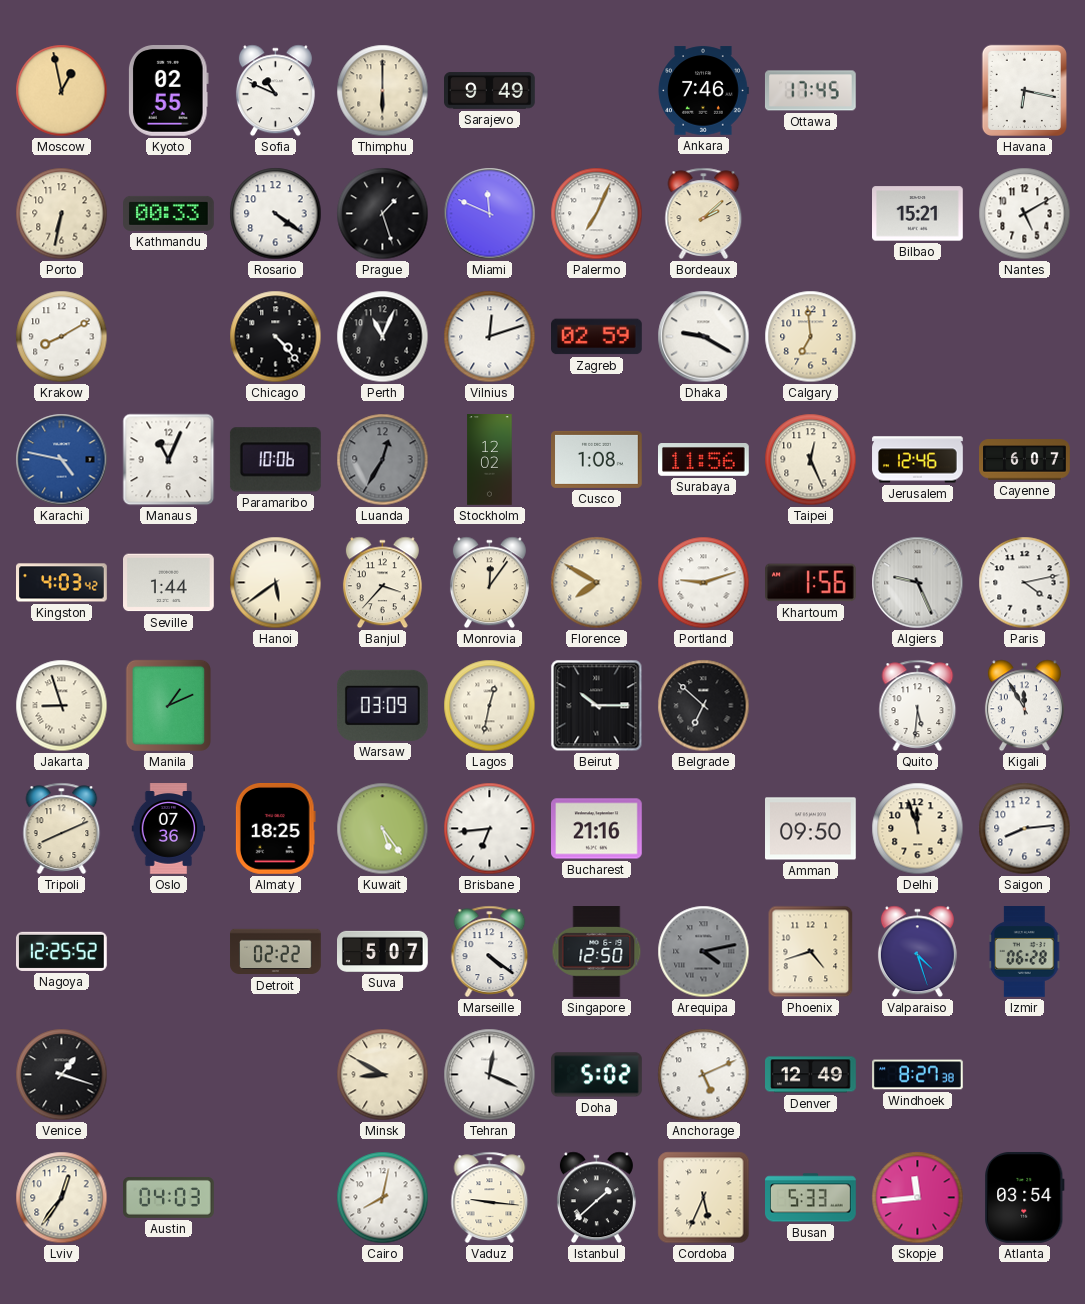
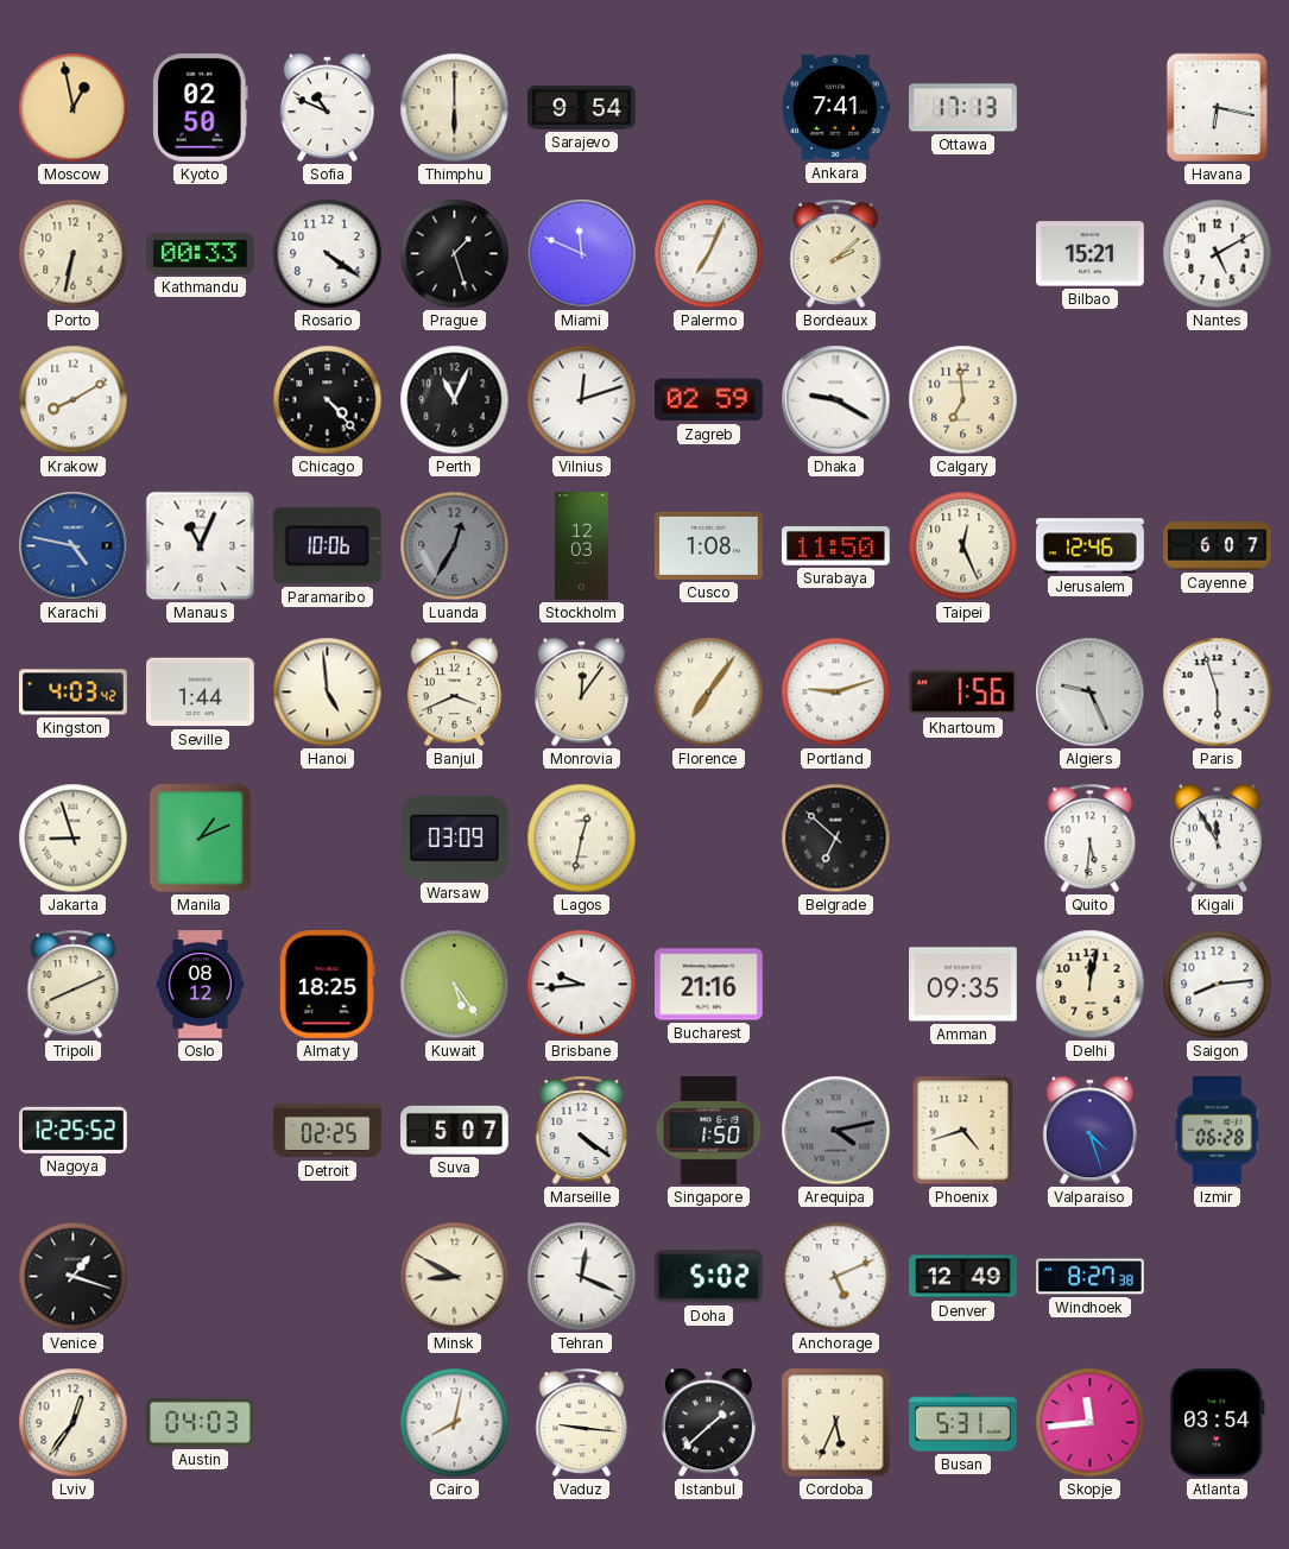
Kyoto: 02:55 -> 02:50 (201, 108)
Sarajevo: 9:49 -> 9:54 (582, 108)
Ankara: 7:46 -> 7:41 (835, 108)
Ottawa: 17:45 -> 17:13 (962, 108)
Stockholm: 12:02 -> 12:03 (582, 546)
Surabaya: 11:56 -> 11:50 (836, 546)
Hanoi: 5:39 -> 4:59 (328, 693)
Banjul: 3:37 -> 3:41 (454, 693)
Florence: 7:50 -> 7:06 (709, 693)
Paris: 4:13 -> 5:57 (1218, 693)
Beirut: 10:15 -> none (597, 706)
Oslo: 07:36 -> 08:12 (201, 985)
Brisbane: 6:44 -> 9:44 (582, 985)
Amman: 09:50 -> 09:35 (963, 985)
Delhi: 11:57 -> 12:02 (1091, 985)
Detroit: 02:22 -> 02:25 (328, 1131)
Singapore: 12:50 -> 1:50 (709, 1131)
Busan: 5:33 -> 5:31 (963, 1423)
